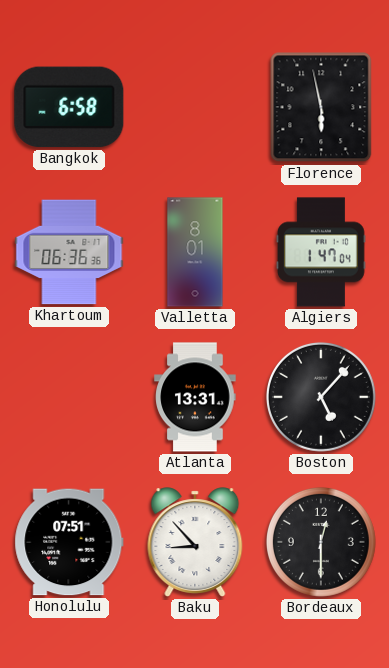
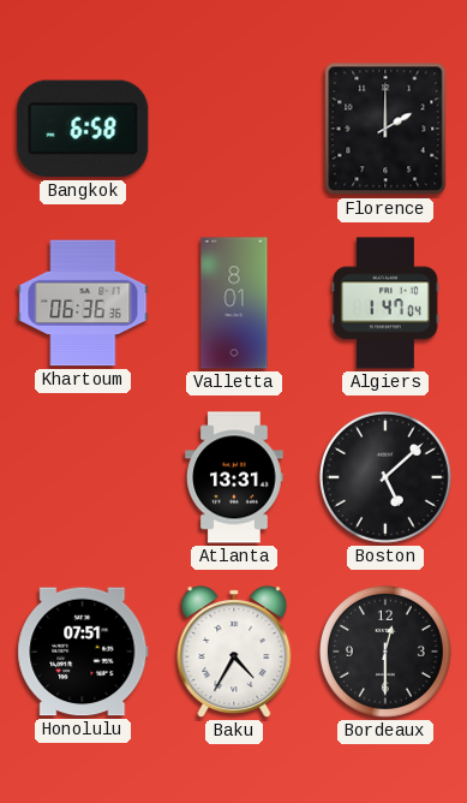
Florence: 5:58 -> 2:00 (385, 129)
Boston: 5:07 -> 5:08 (385, 477)
Baku: 8:53 -> 4:35 (234, 652)
